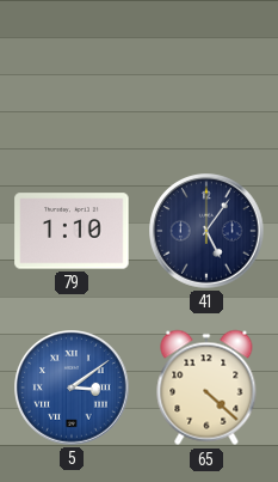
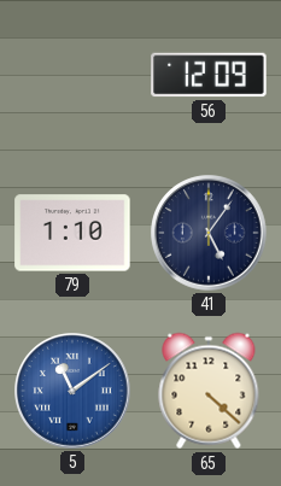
56: none -> 12:09 (209, 75)
5: 3:09 -> 11:09 (72, 391)
